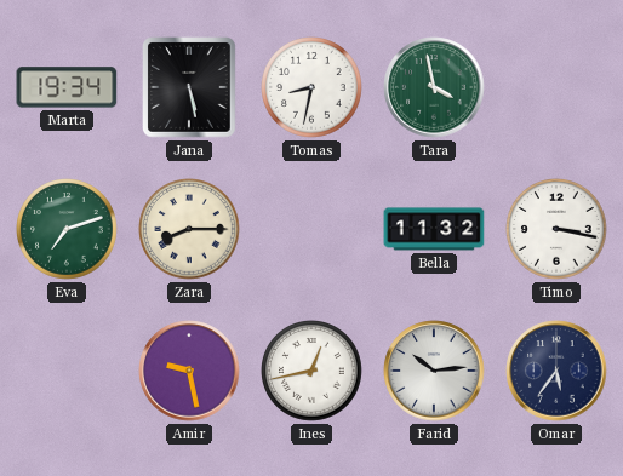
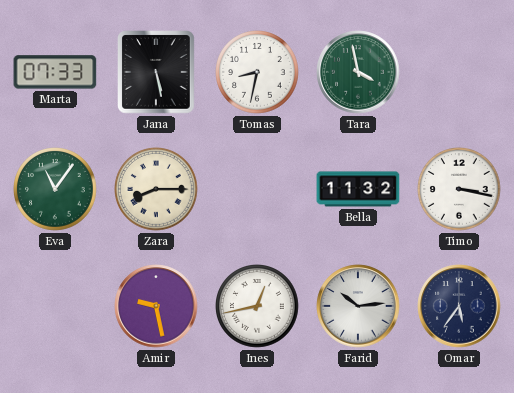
Marta: 19:34 -> 07:33 (55, 72)
Eva: 7:12 -> 11:06 (55, 190)
